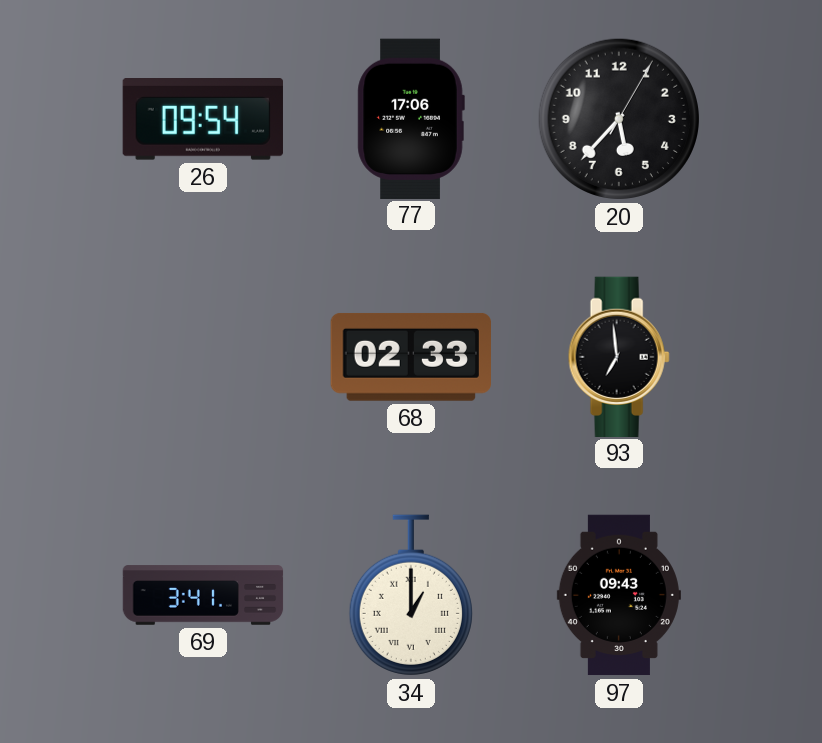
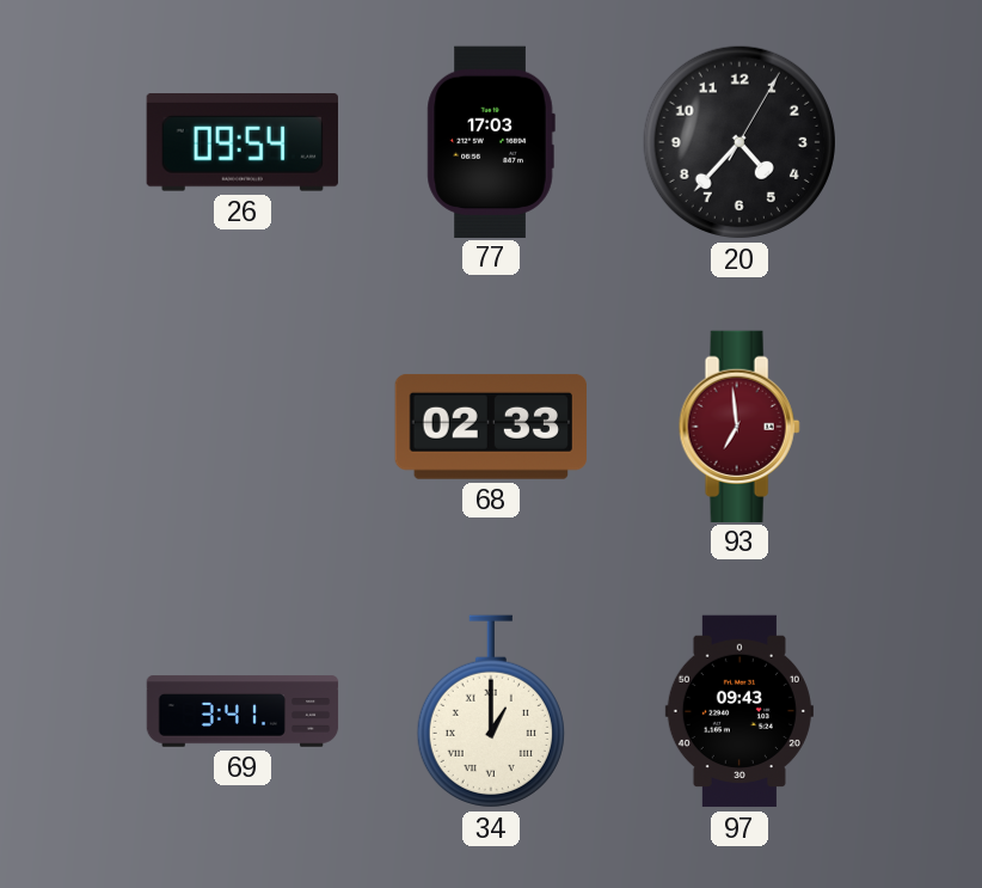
77: 17:06 -> 17:03 (491, 141)
20: 5:37 -> 4:37 (739, 142)
93 dial: black -> burgundy (739, 425)
